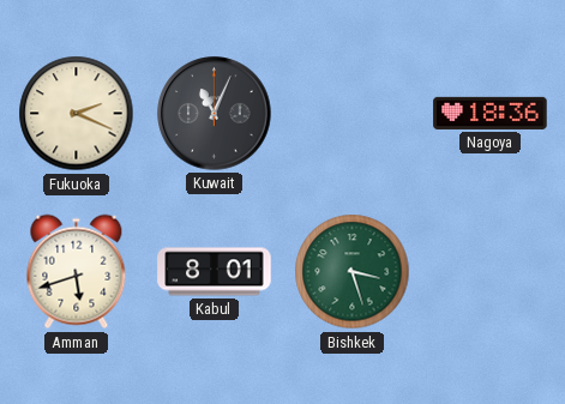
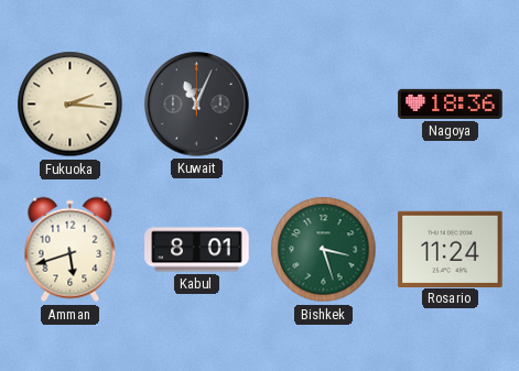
Fukuoka: 2:19 -> 2:16 (71, 105)
Rosario: none -> 11:24 (451, 249)
